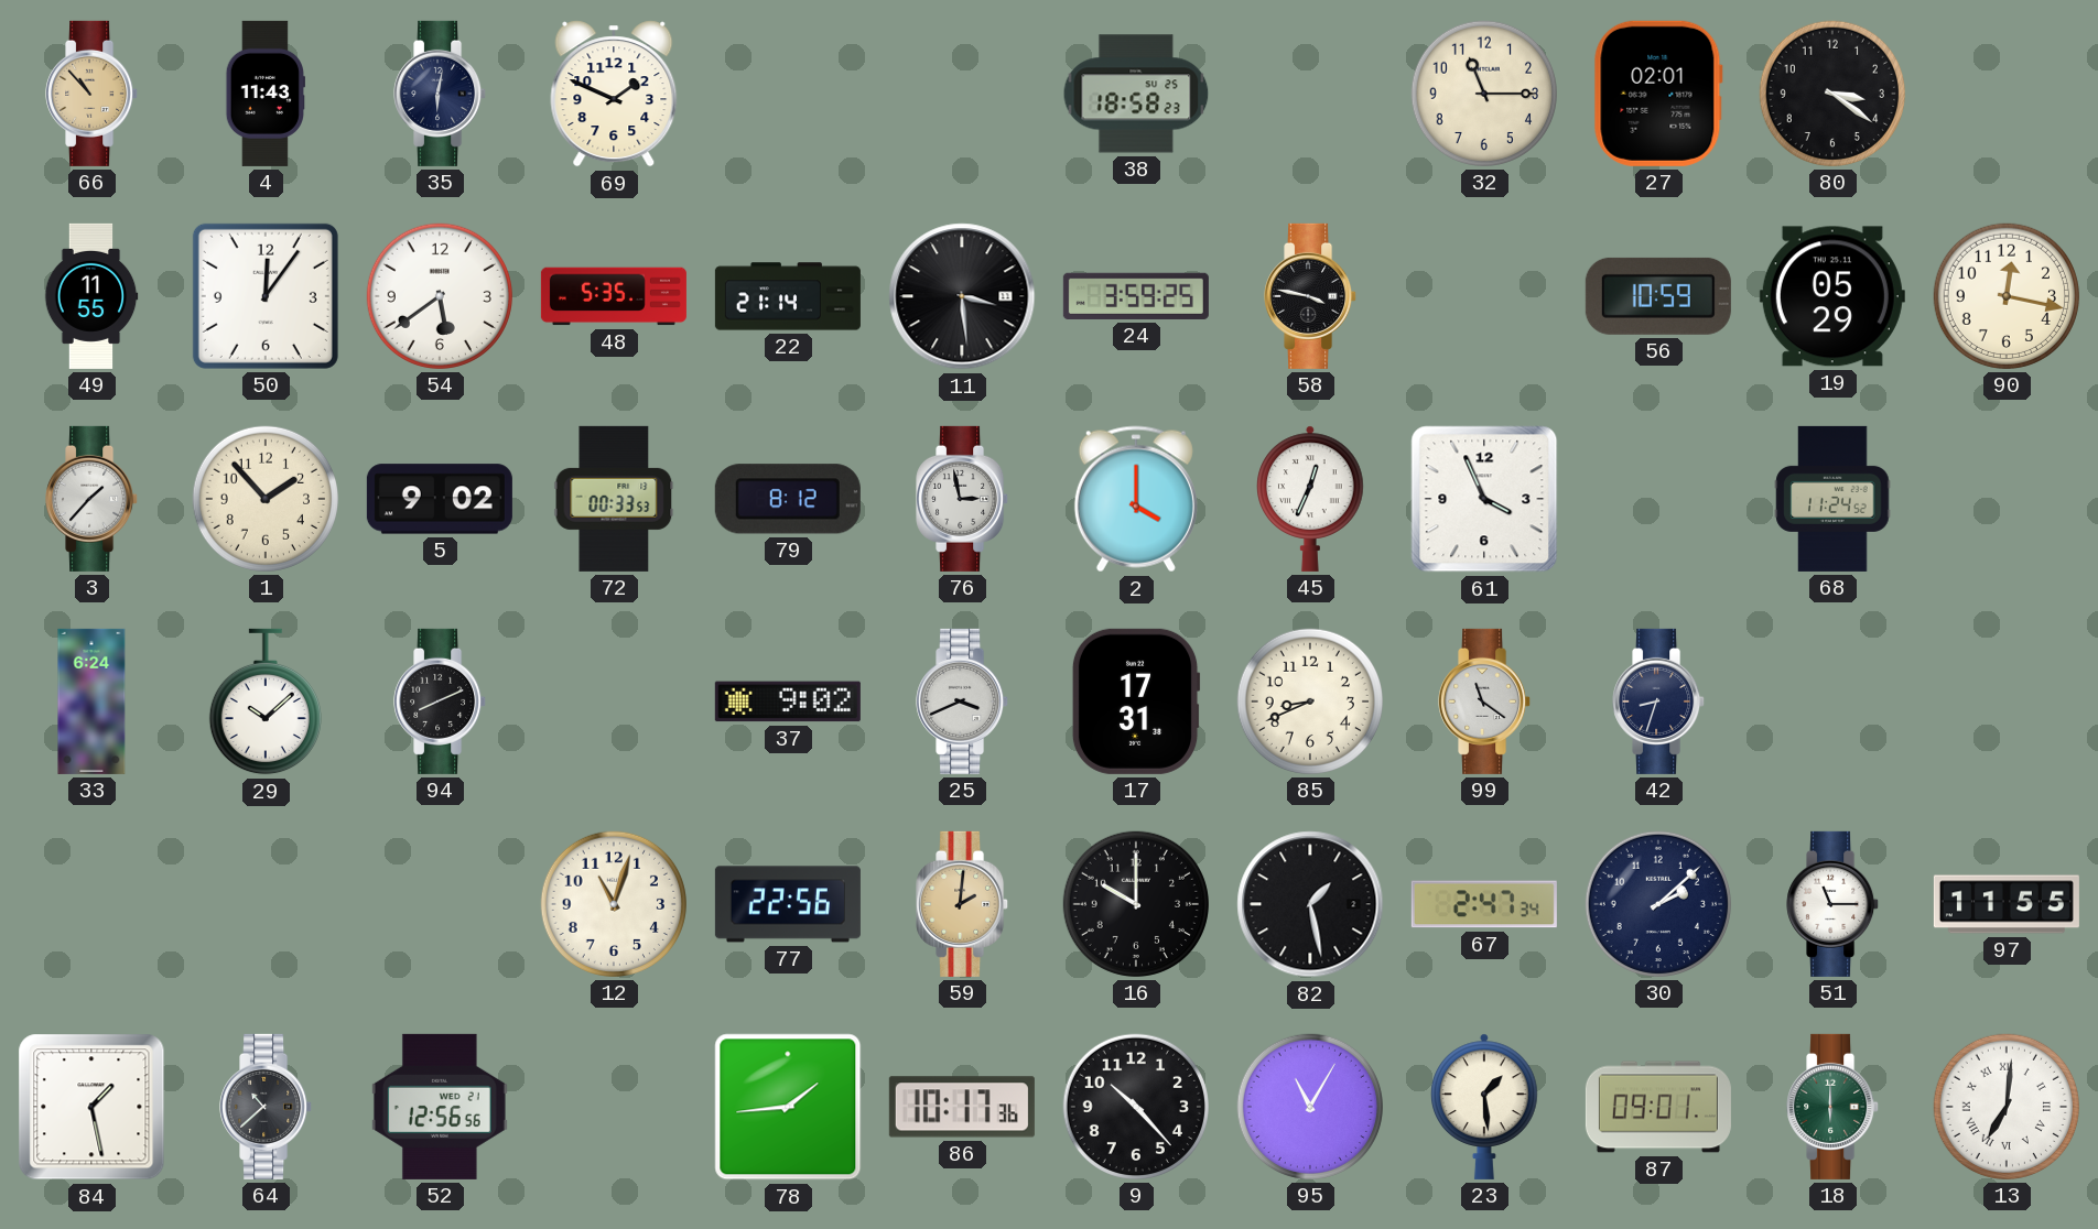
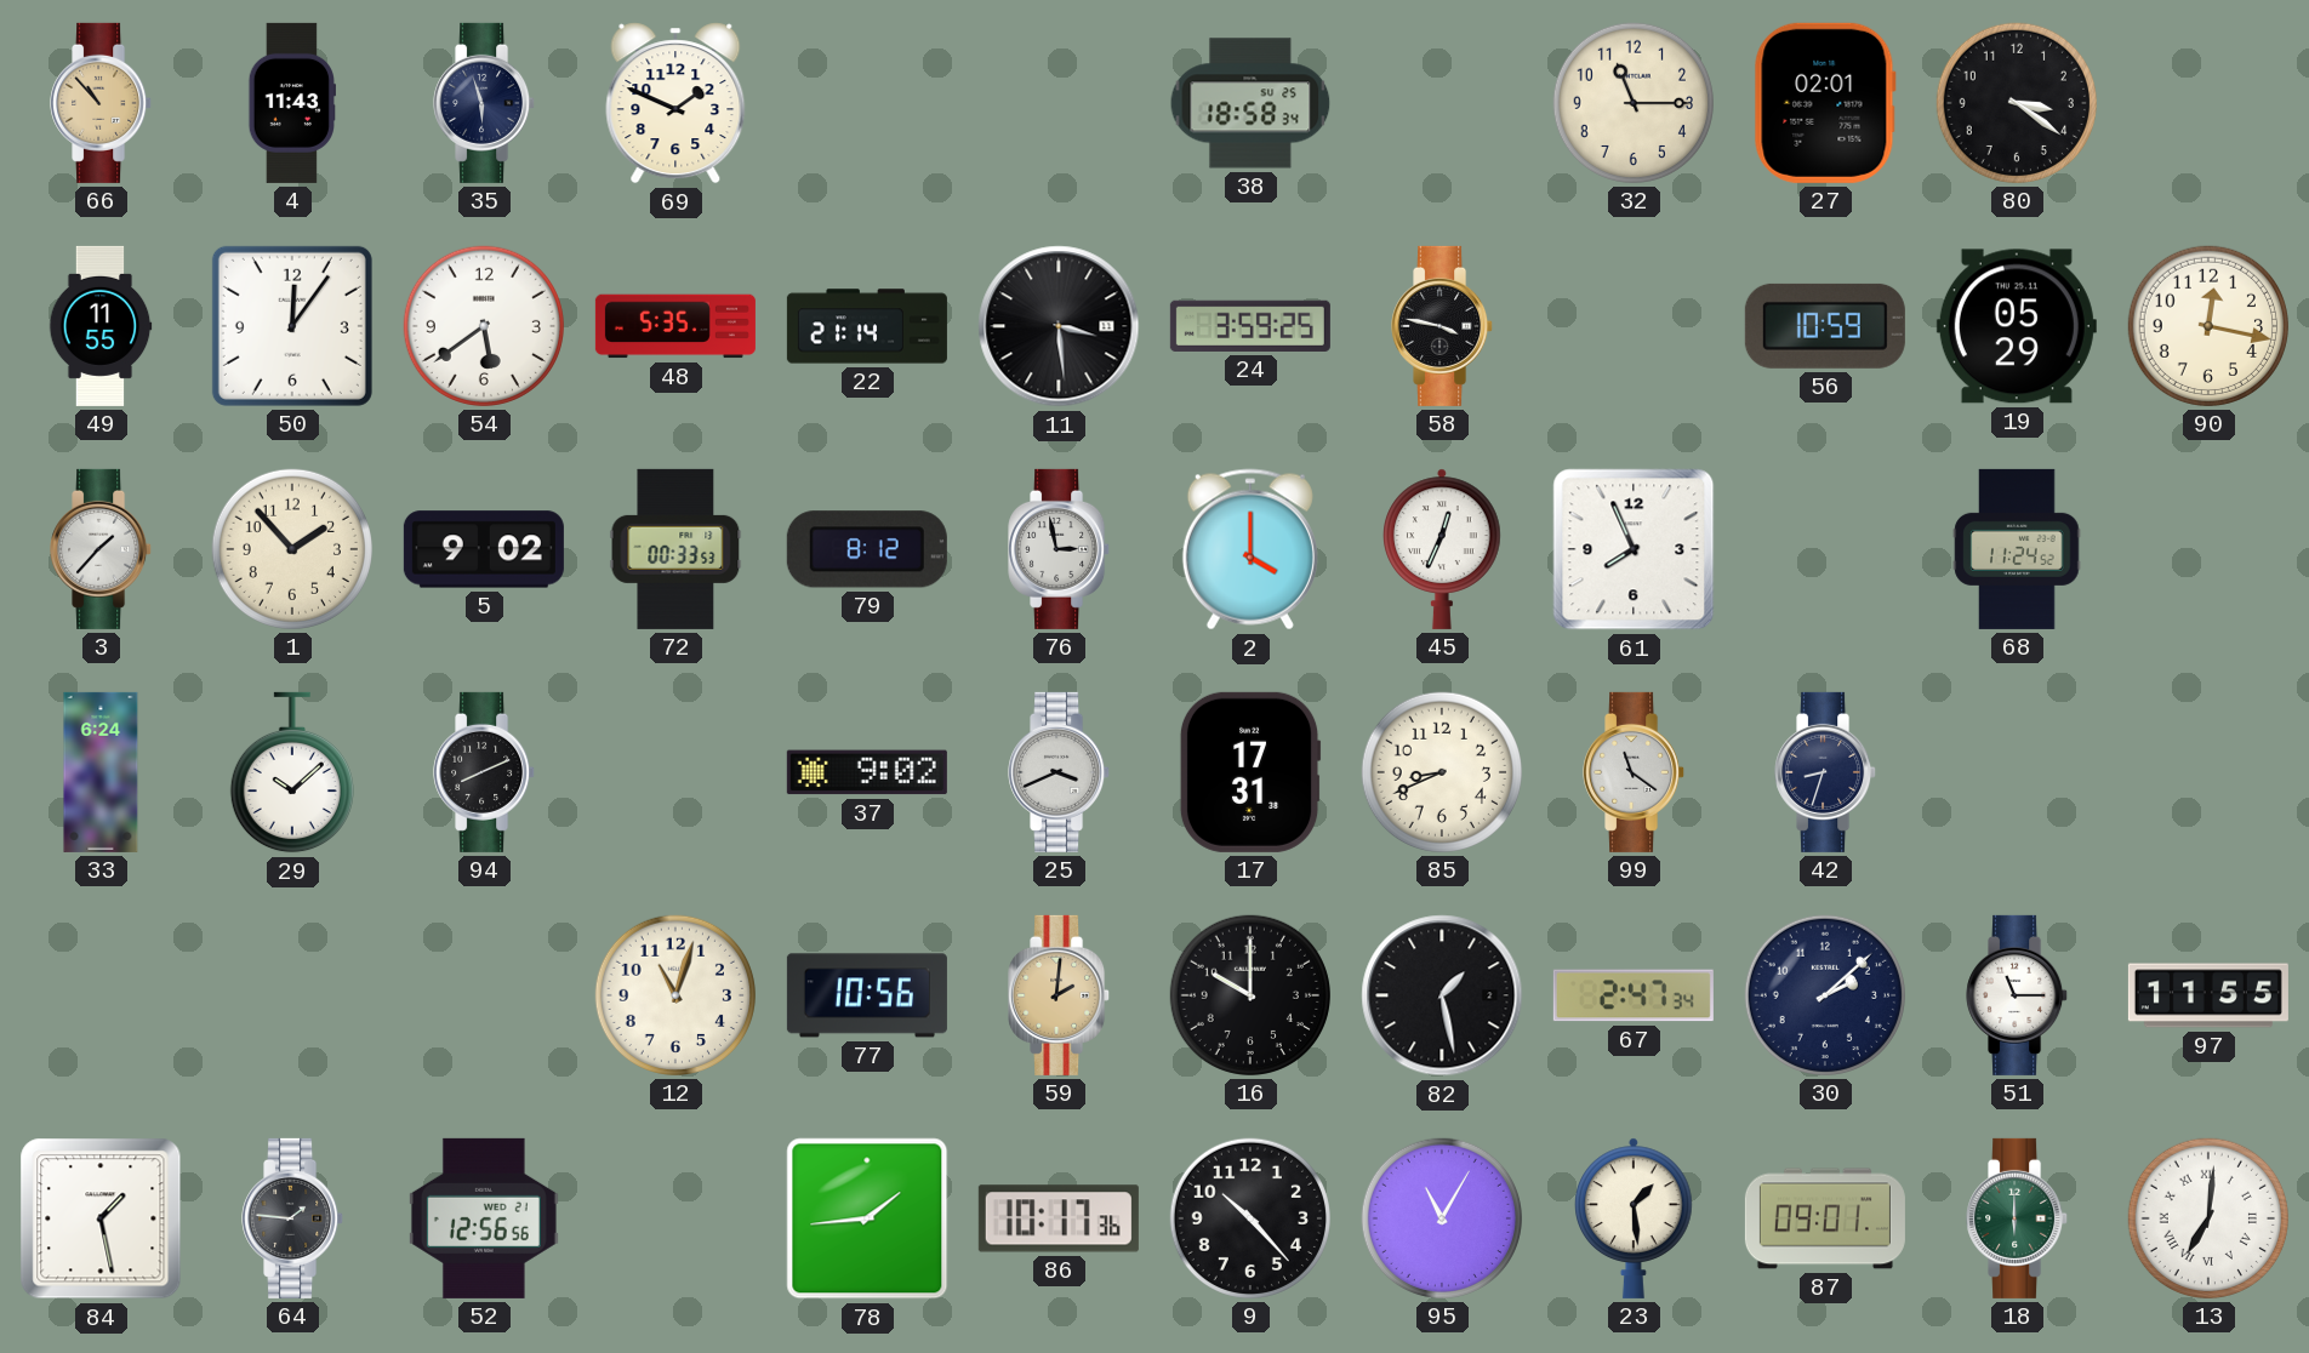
35: 6:02 -> 5:57 (485, 103)
38: 18:58:23 -> 18:58:34 (1250, 103)
61: 3:56 -> 7:56 (1634, 549)
77: 22:56 -> 10:56 (867, 995)
64: 10:38 -> 1:46 (293, 1218)
